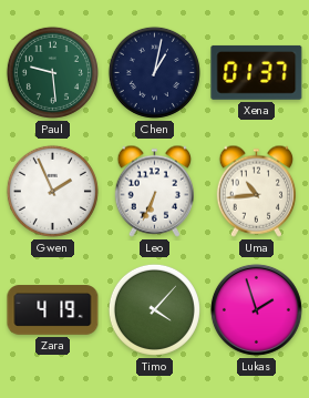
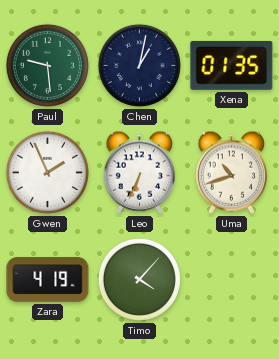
Xena: 01:37 -> 01:35 (232, 65)
Uma: 10:44 -> 10:42 (231, 172)
Lukas: 1:57 -> none (256, 309)
